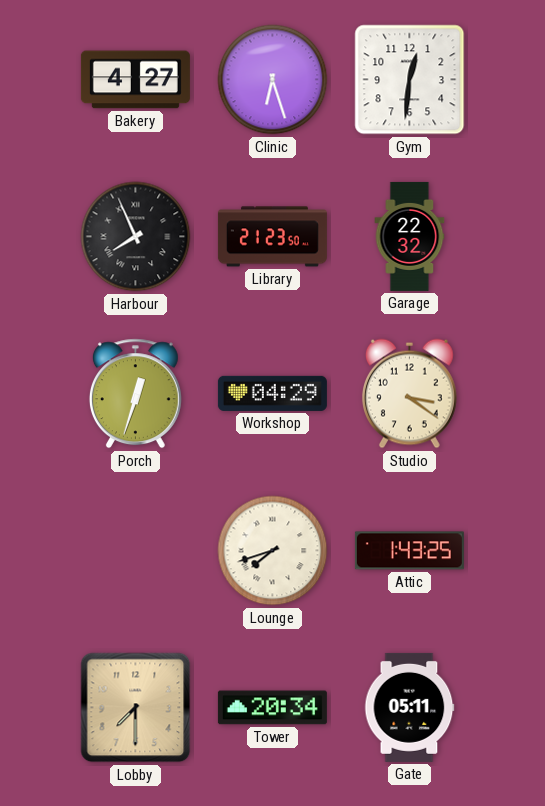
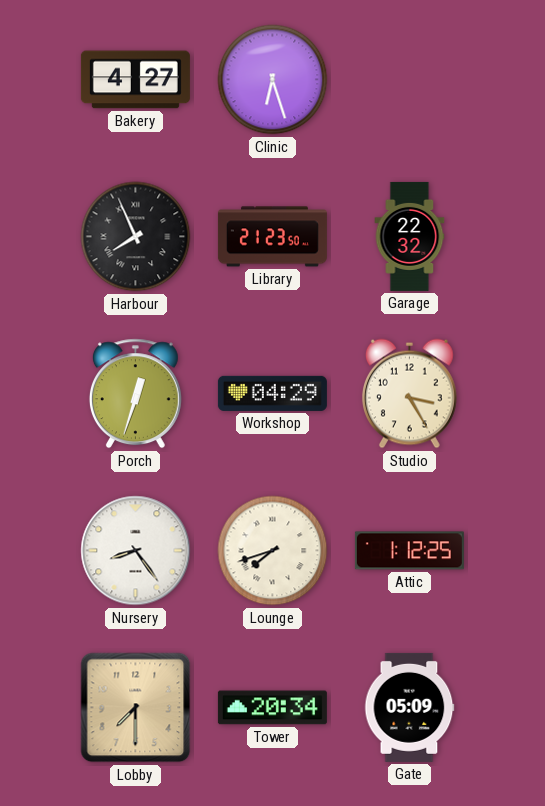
Gym: 12:31 -> none (410, 80)
Studio: 3:21 -> 3:25 (409, 394)
Nursery: none -> 8:24 (136, 551)
Attic: 1:43 -> 1:12 (409, 551)
Gate: 05:11 -> 05:09 (409, 707)
